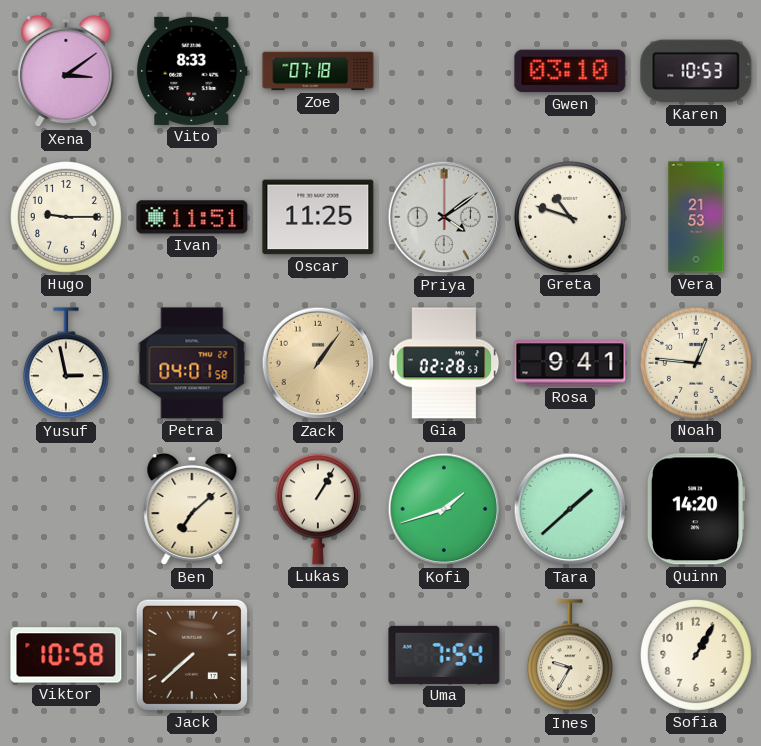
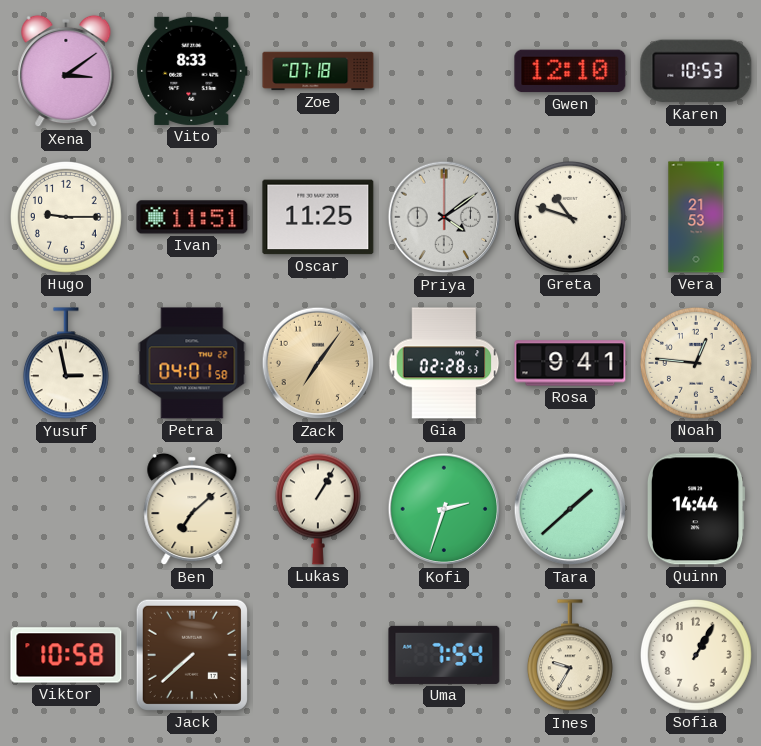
Gwen: 03:10 -> 12:10 (570, 71)
Zack: 1:06 -> 7:06 (318, 363)
Kofi: 1:42 -> 2:33 (444, 509)
Quinn: 14:20 -> 14:44 (696, 509)
